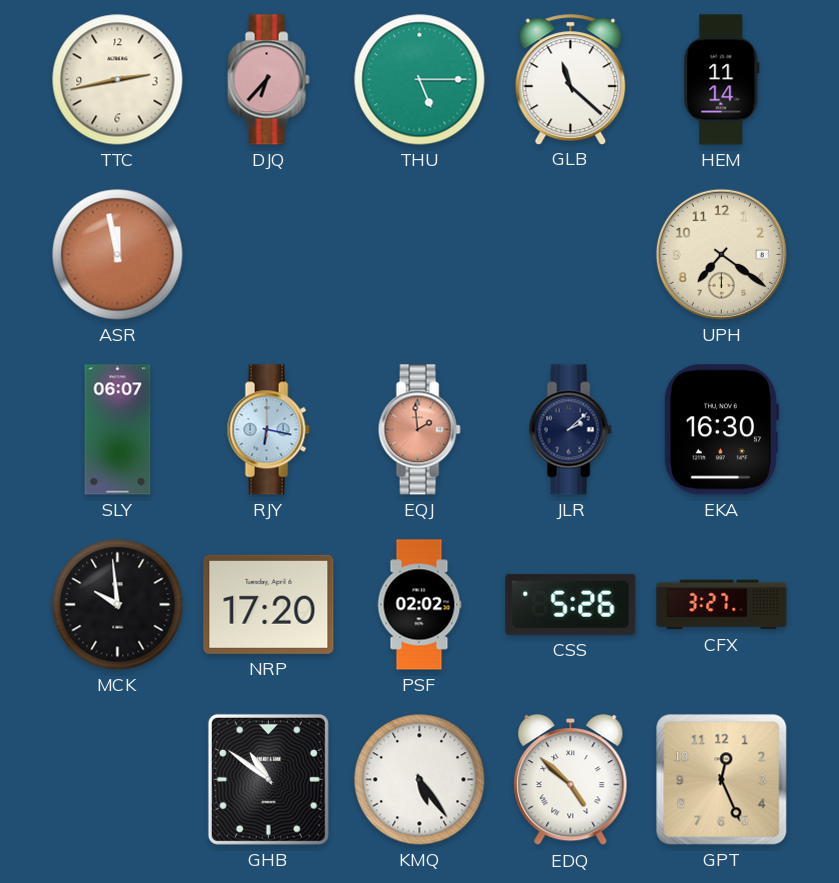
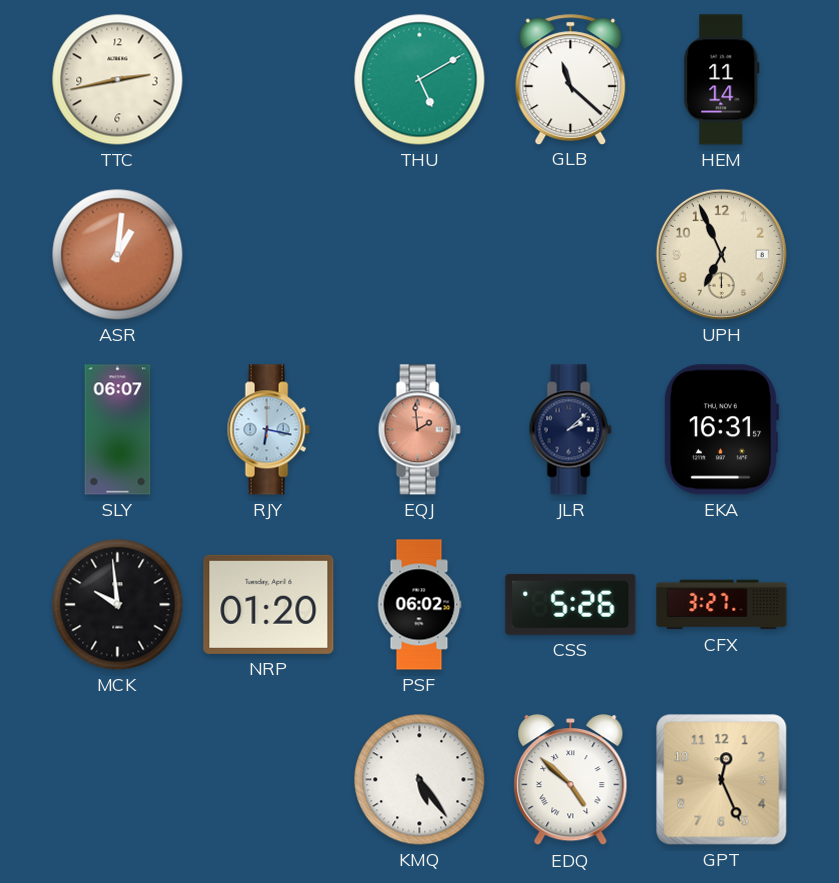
DJQ: 6:37 -> none (268, 80)
THU: 5:15 -> 5:10 (420, 80)
ASR: 11:58 -> 1:01 (118, 255)
UPH: 7:21 -> 6:56 (721, 254)
EKA: 16:30 -> 16:31 (721, 430)
NRP: 17:20 -> 01:20 (269, 604)
PSF: 02:02 -> 06:02 (419, 605)
GHB: 10:51 -> none (268, 779)
